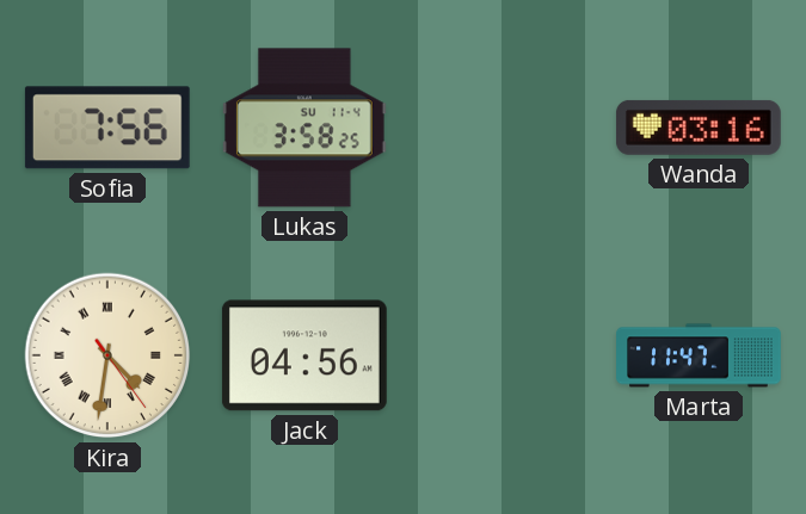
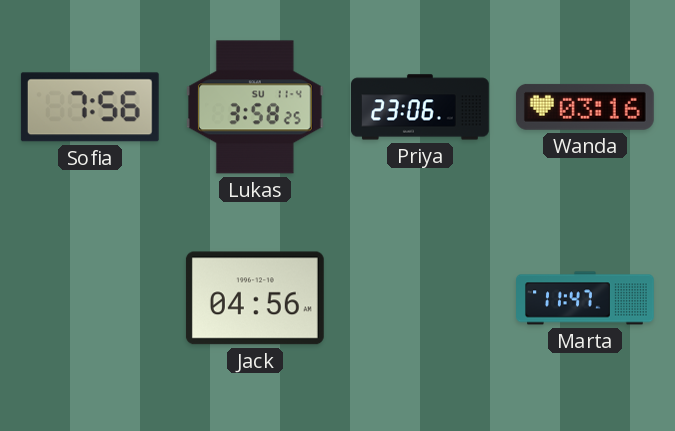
Priya: none -> 23:06 (421, 107)
Kira: 4:31 -> none (107, 355)
